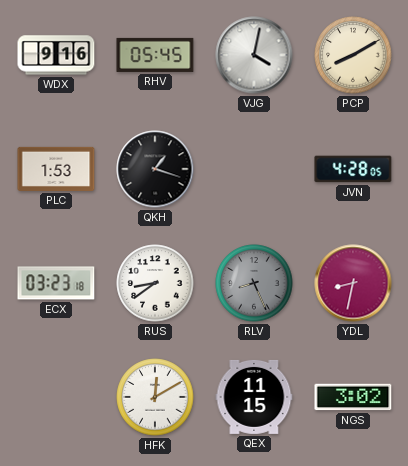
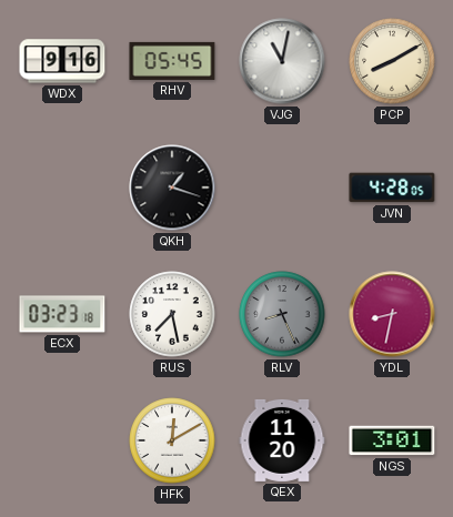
VJG: 4:02 -> 11:02 (282, 61)
PLC: 1:53 -> none (56, 169)
RUS: 8:39 -> 7:28 (172, 314)
QEX: 11:15 -> 11:20 (282, 440)
NGS: 3:02 -> 3:01 (392, 440)
